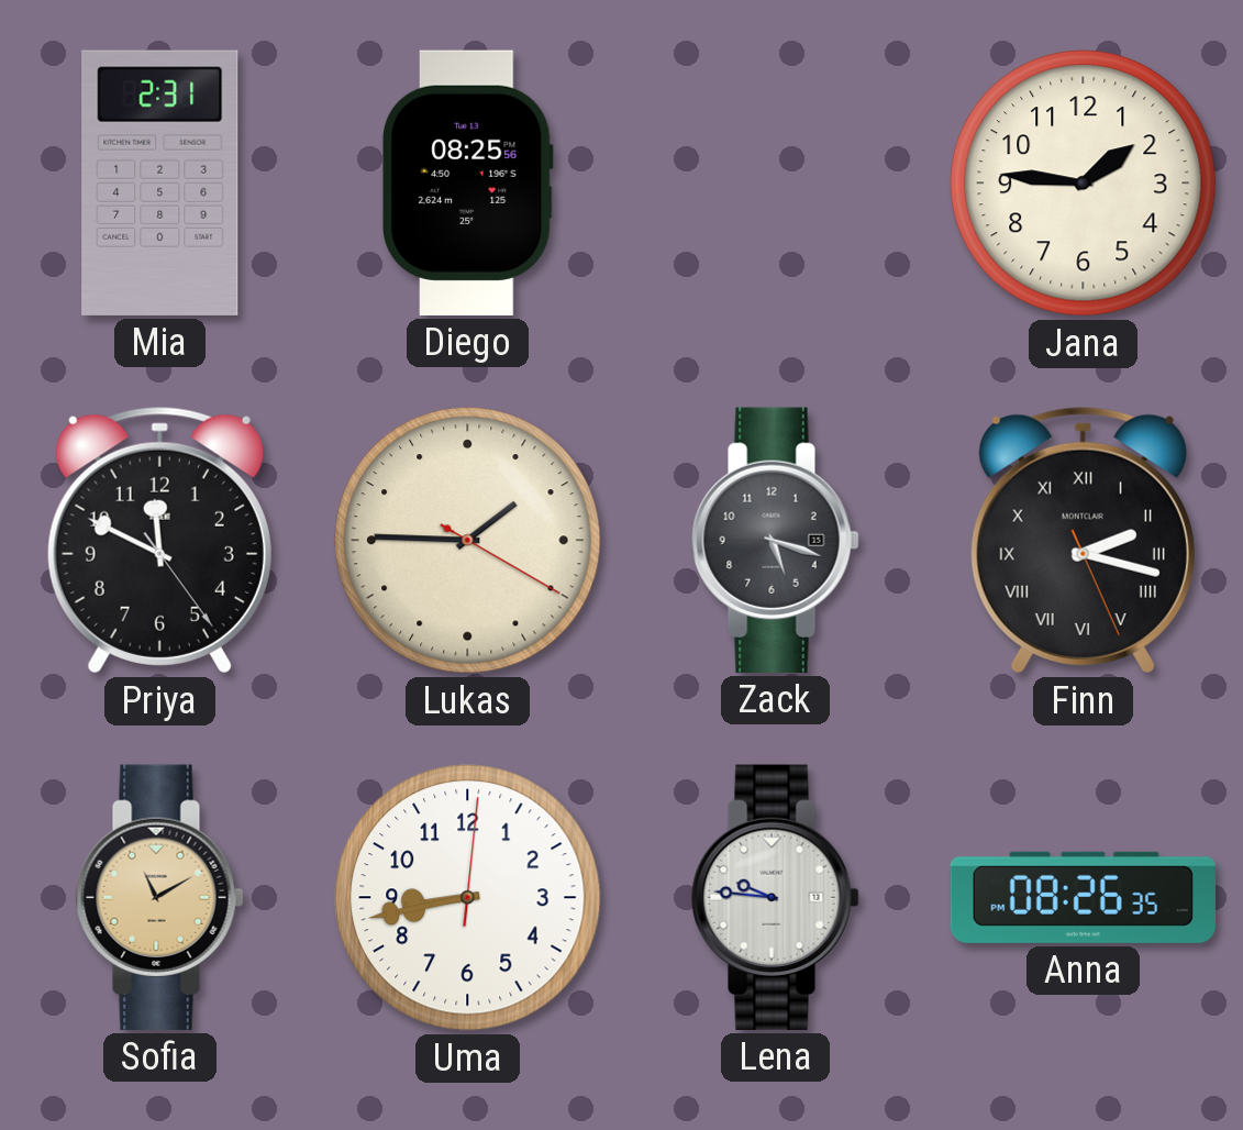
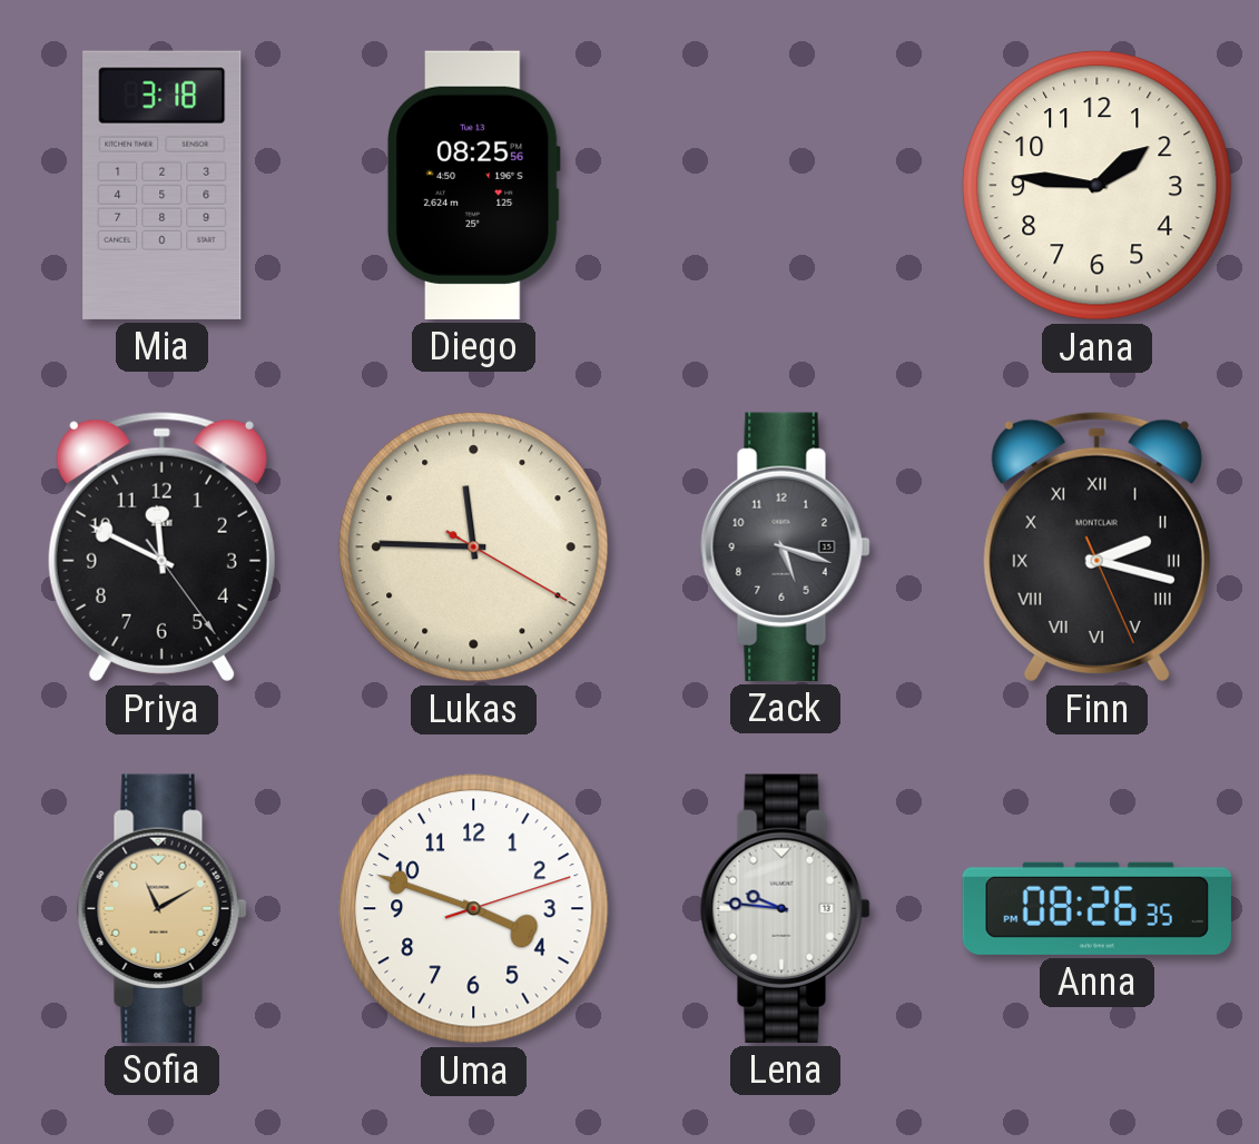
Mia: 2:31 -> 3:18 (163, 185)
Lukas: 1:45 -> 11:45 (474, 548)
Uma: 8:43 -> 3:48 (474, 909)
